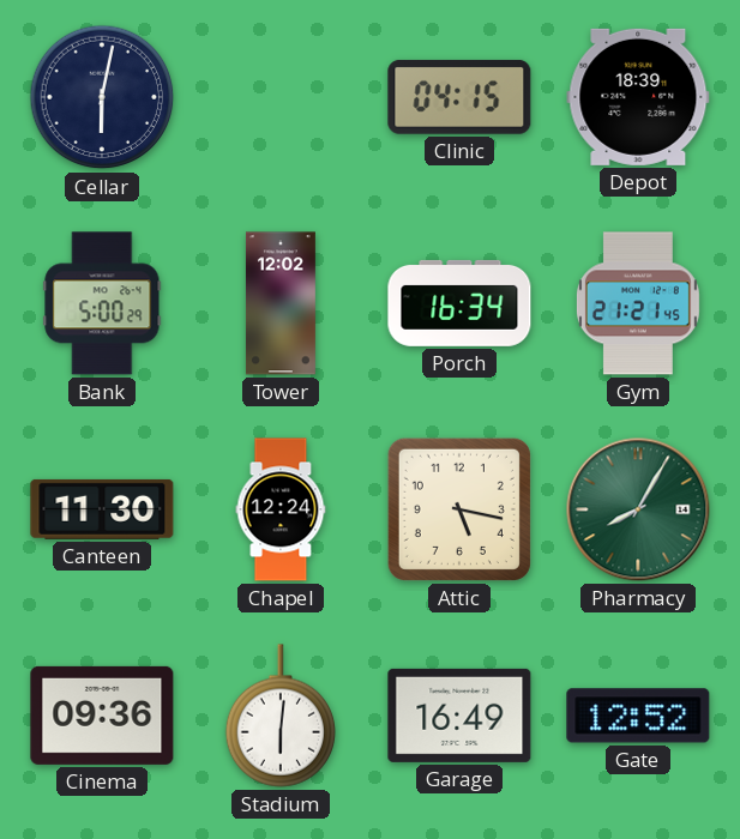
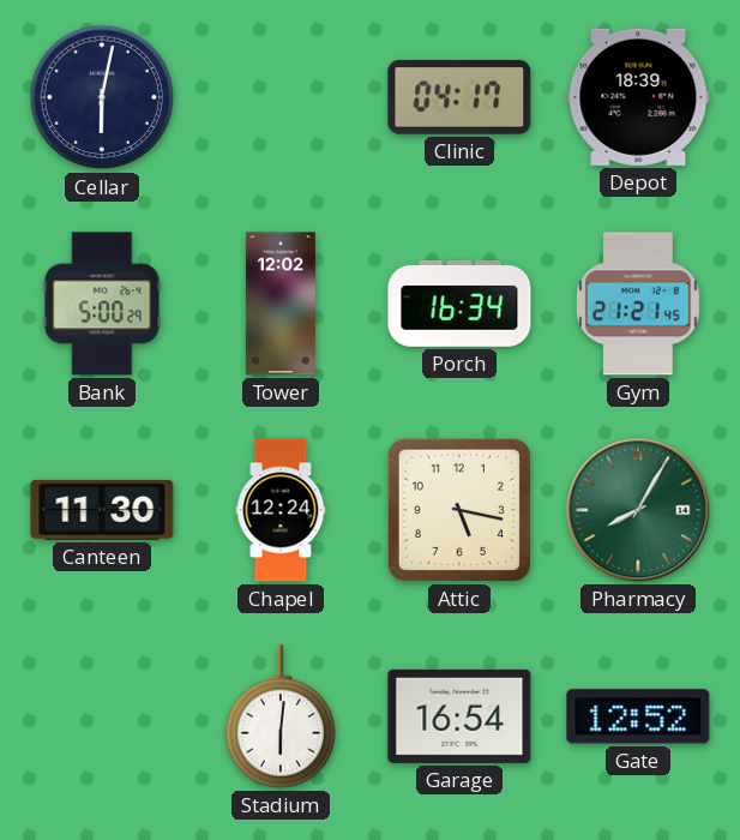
Clinic: 04:15 -> 04:17 (459, 97)
Cinema: 09:36 -> none (102, 716)
Garage: 16:49 -> 16:54 (459, 716)
